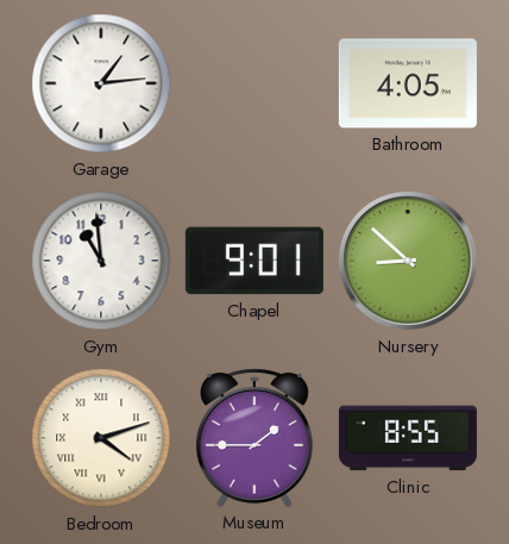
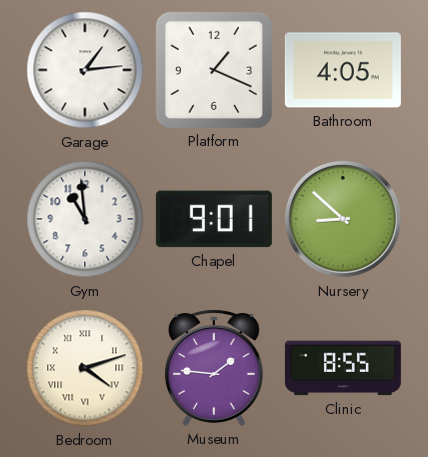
Platform: none -> 1:19 (214, 70)
Museum: 1:45 -> 1:46 (214, 368)
